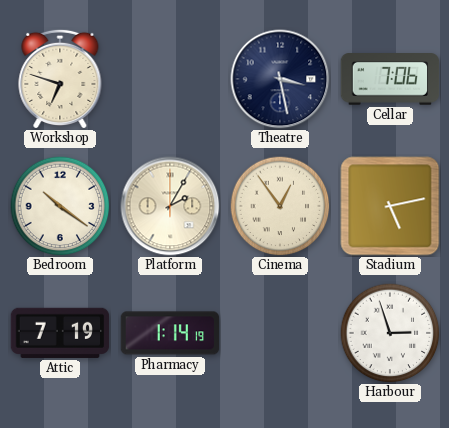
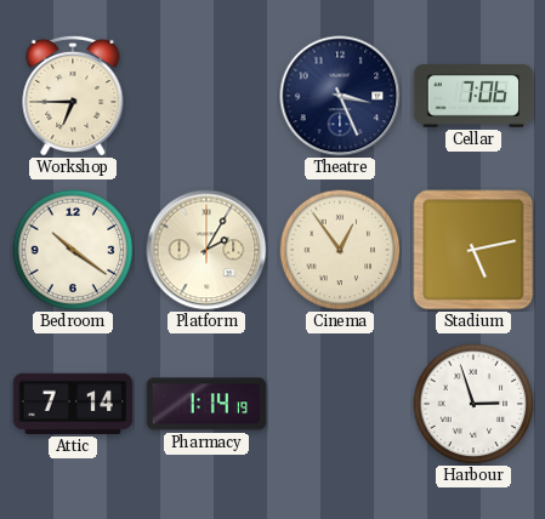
Workshop: 6:48 -> 6:45 (73, 95)
Theatre: 3:28 -> 3:26 (340, 96)
Attic: 7:19 -> 7:14 (73, 404)
